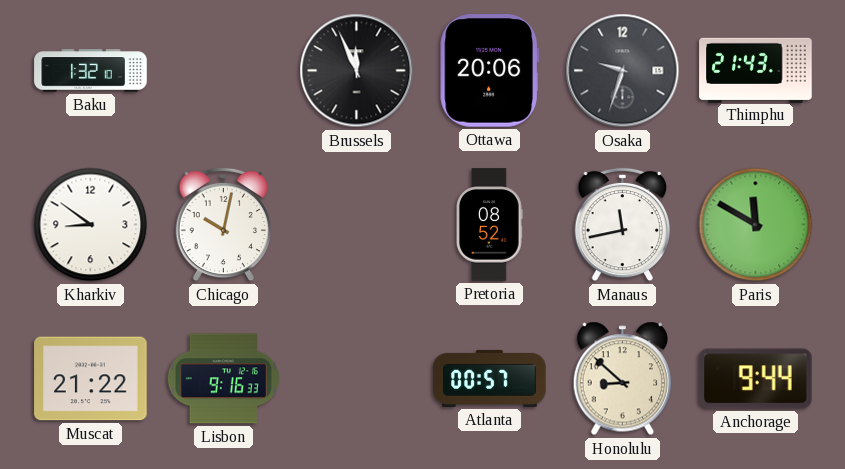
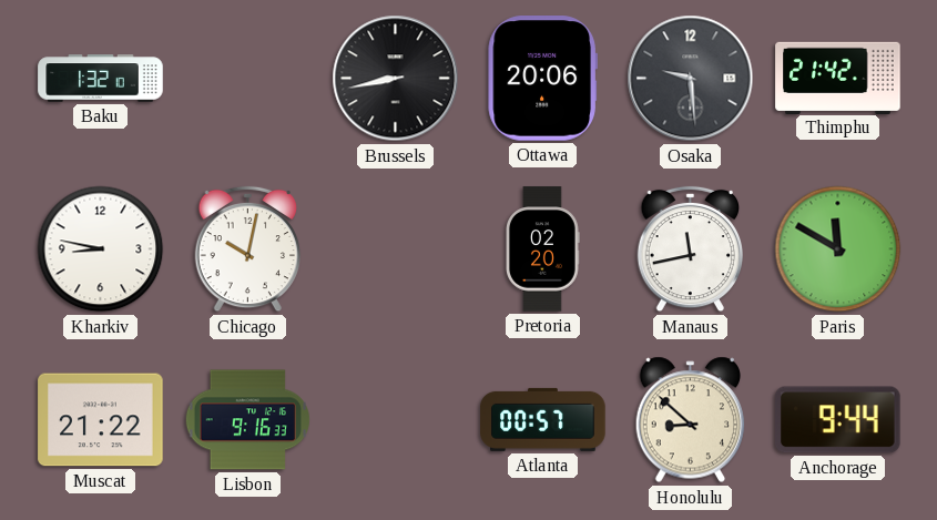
Brussels: 11:56 -> 8:43 (396, 79)
Osaka: 9:33 -> 9:29 (691, 79)
Thimphu: 21:43 -> 21:42 (838, 78)
Kharkiv: 8:51 -> 8:47 (101, 249)
Pretoria: 08:52 -> 02:20 (542, 249)
